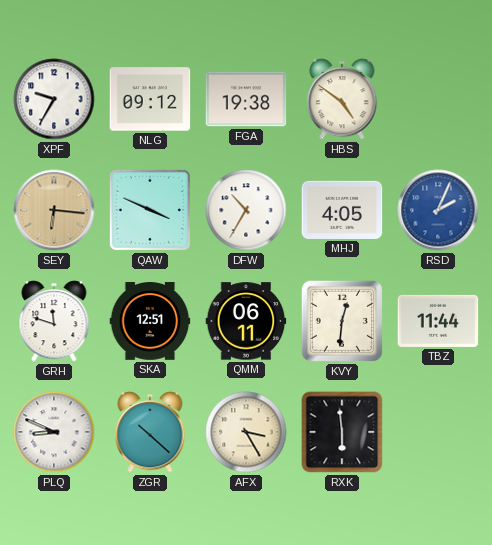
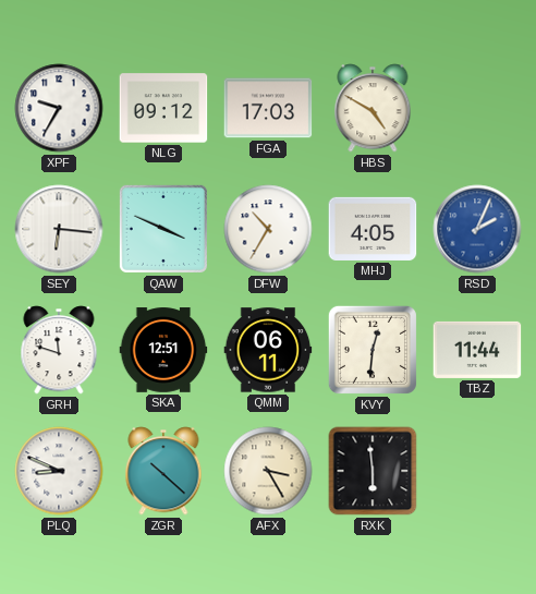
FGA: 19:38 -> 17:03 (268, 108)
HBS: 4:51 -> 4:50 (373, 108)
SEY dial: champagne -> white (59, 229)
